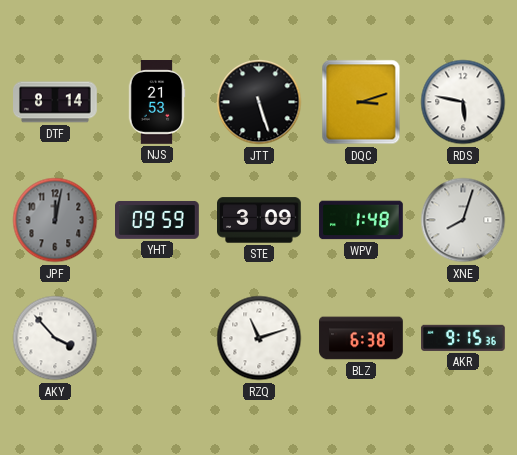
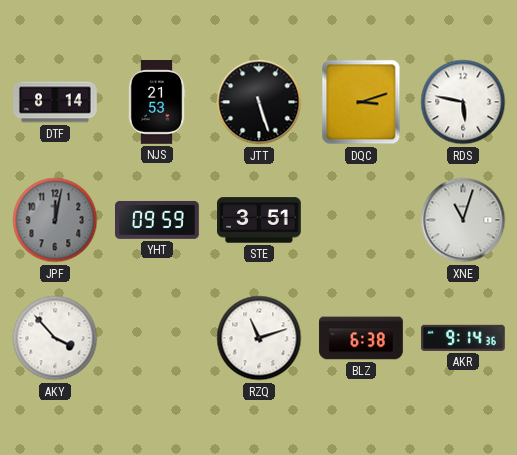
STE: 3:09 -> 3:51 (260, 220)
WPV: 1:48 -> none (361, 220)
XNE: 8:03 -> 11:03 (463, 220)
AKR: 9:15 -> 9:14 (464, 338)
